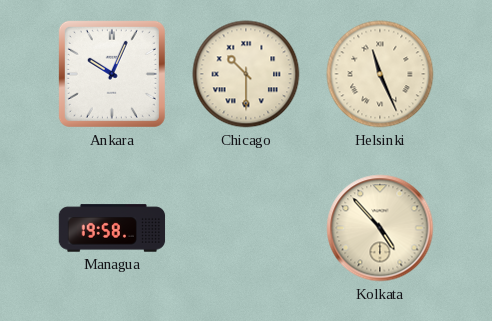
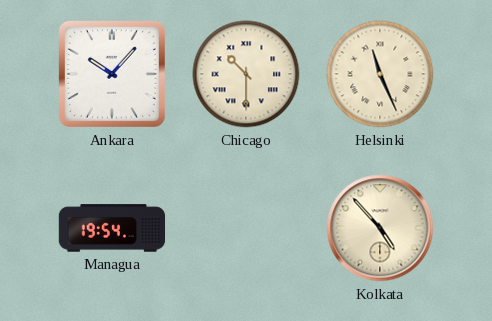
Ankara: 10:04 -> 10:07 (112, 74)
Managua: 19:58 -> 19:54 (112, 228)
